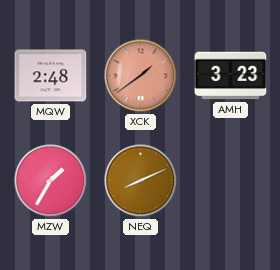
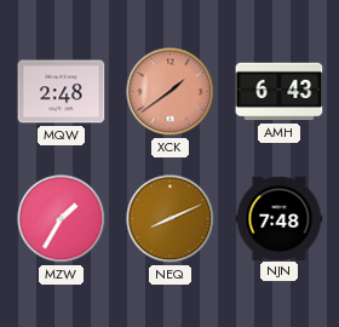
AMH: 3:23 -> 6:43 (280, 92)
NJN: none -> 7:48 (280, 218)
